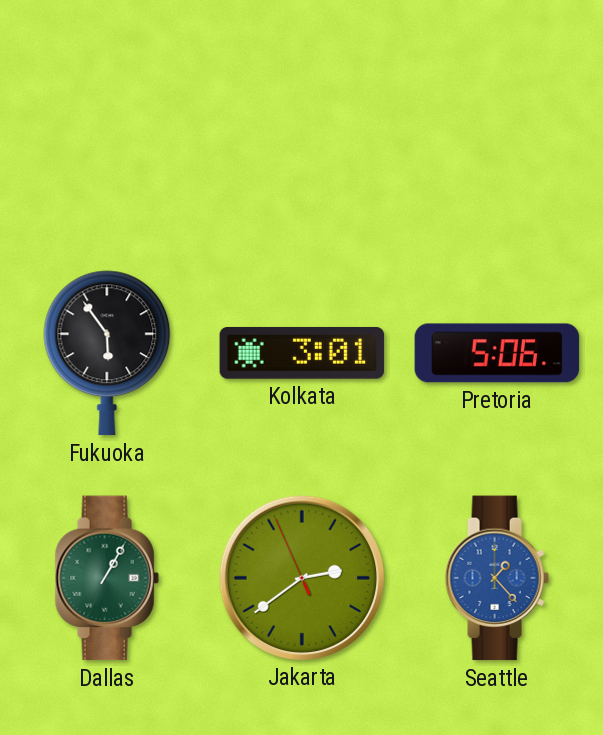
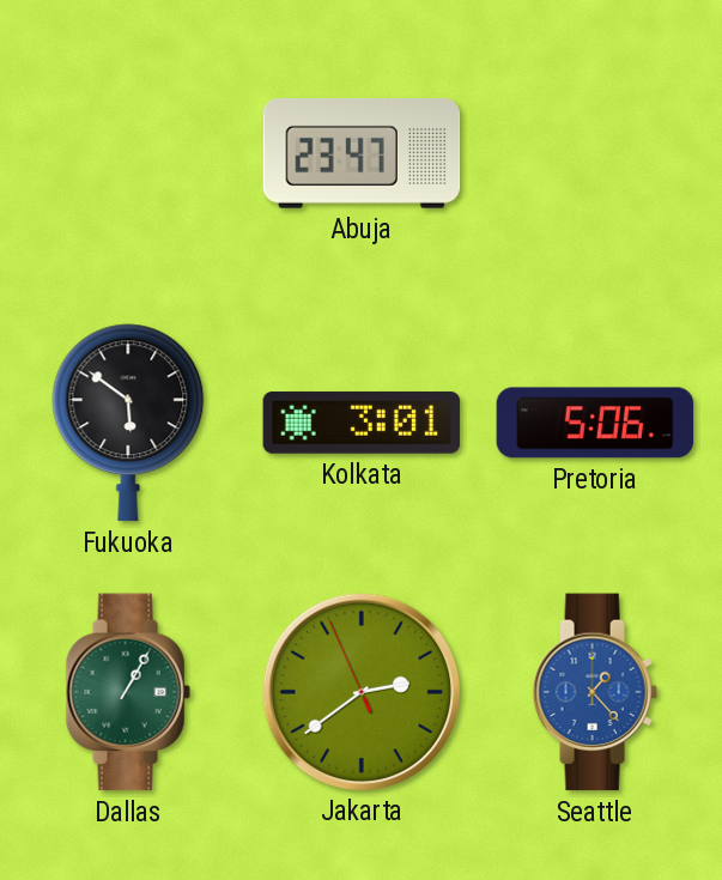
Abuja: none -> 23:47 (362, 153)
Fukuoka: 5:54 -> 5:51 (128, 423)
